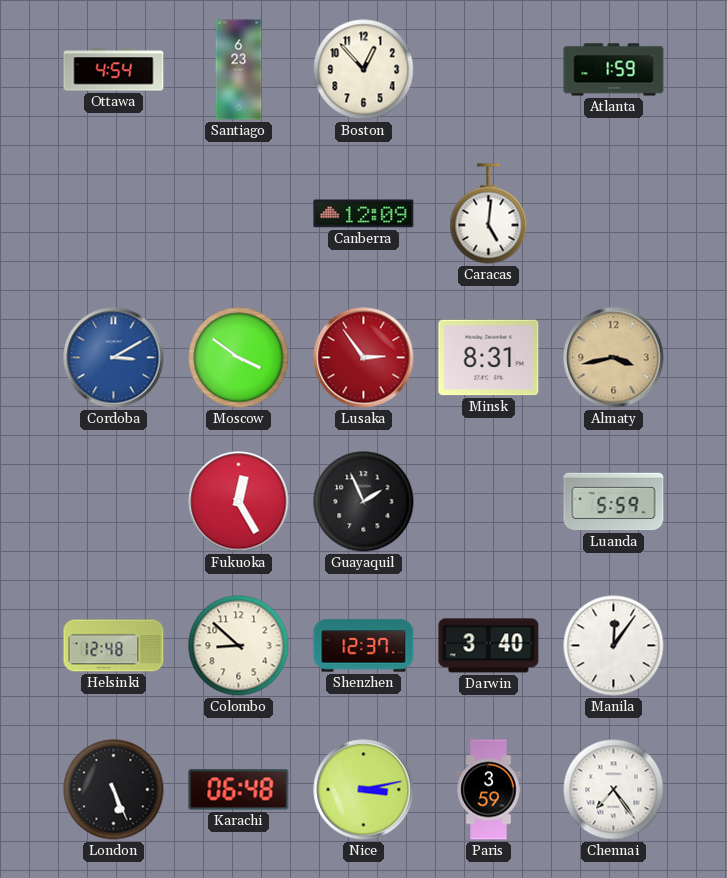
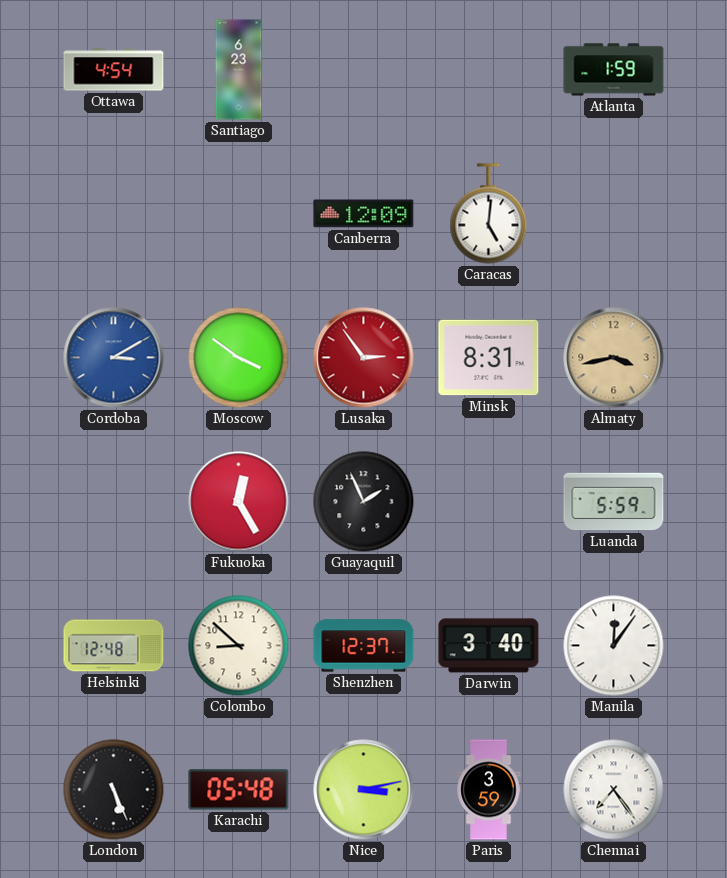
Boston: 12:53 -> none (364, 70)
Karachi: 06:48 -> 05:48 (239, 790)
